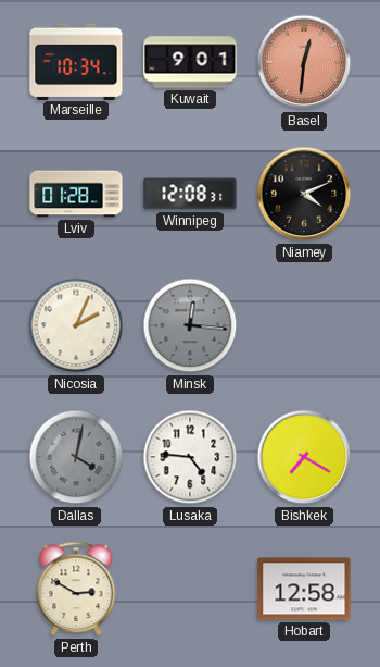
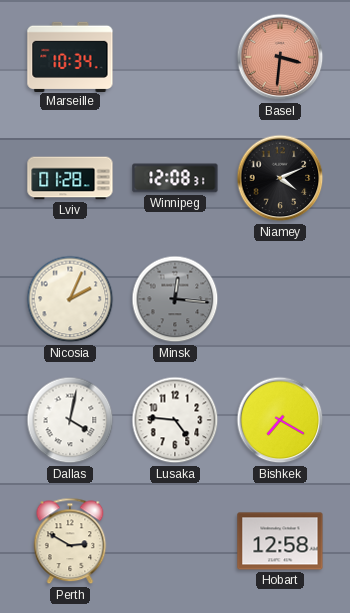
Kuwait: 9:01 -> none (190, 62)
Basel: 12:31 -> 3:31 (280, 57)
Dallas dial: grey -> white (70, 420)
